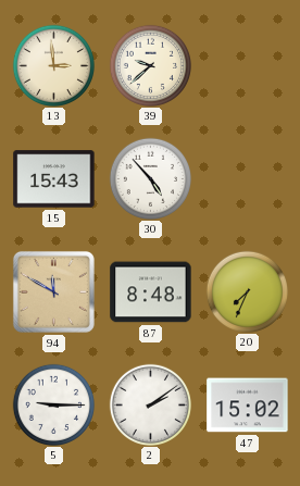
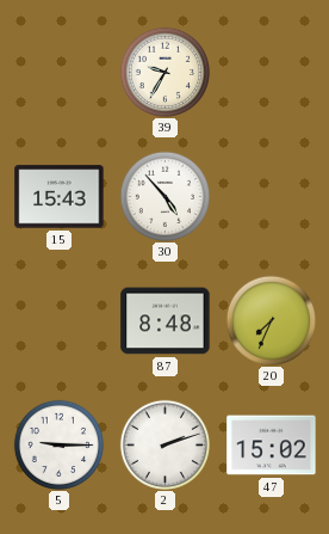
13: 2:59 -> none (53, 65)
39: 9:38 -> 9:35 (164, 72)
94: 11:50 -> none (53, 291)
2: 2:09 -> 2:12 (164, 444)
